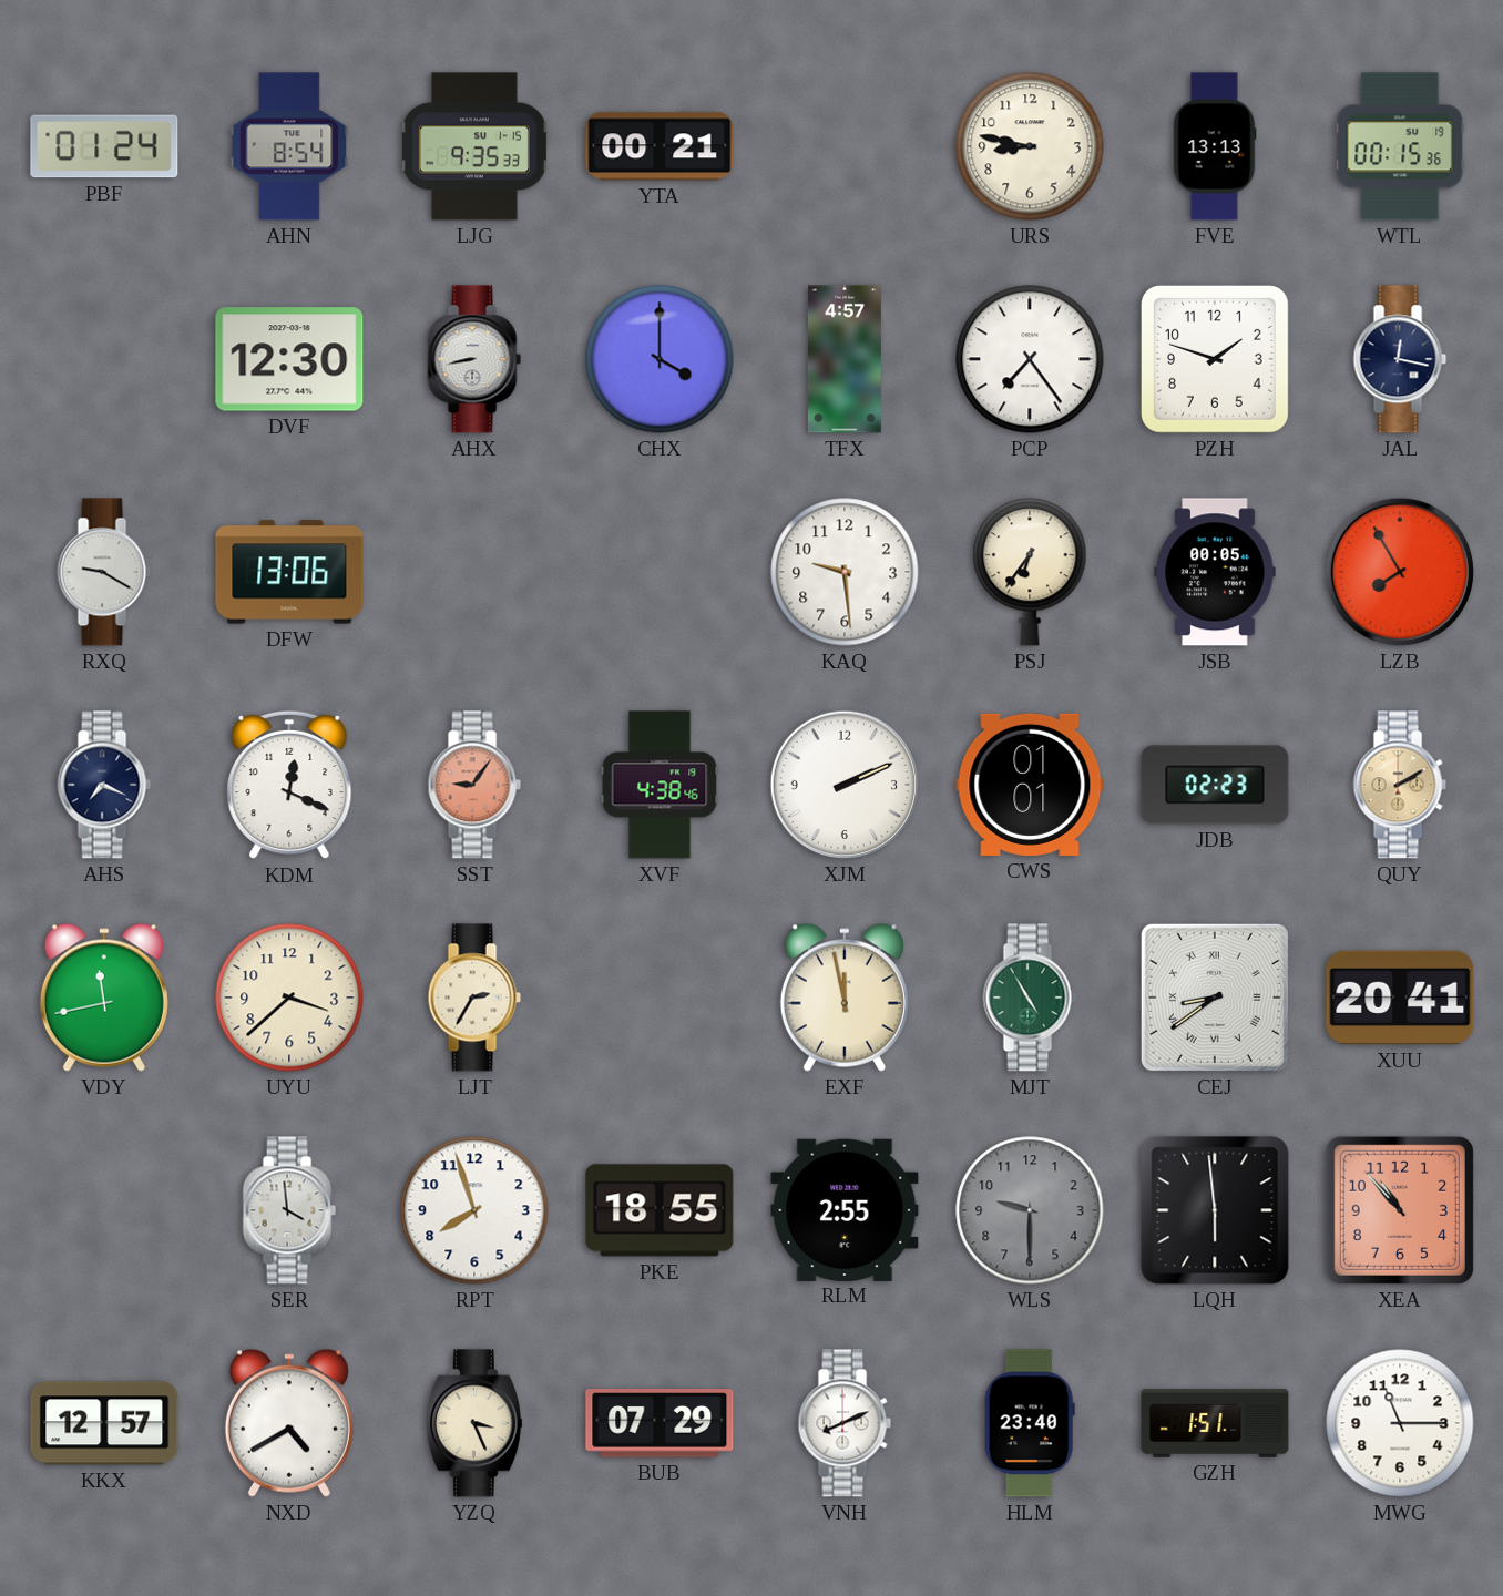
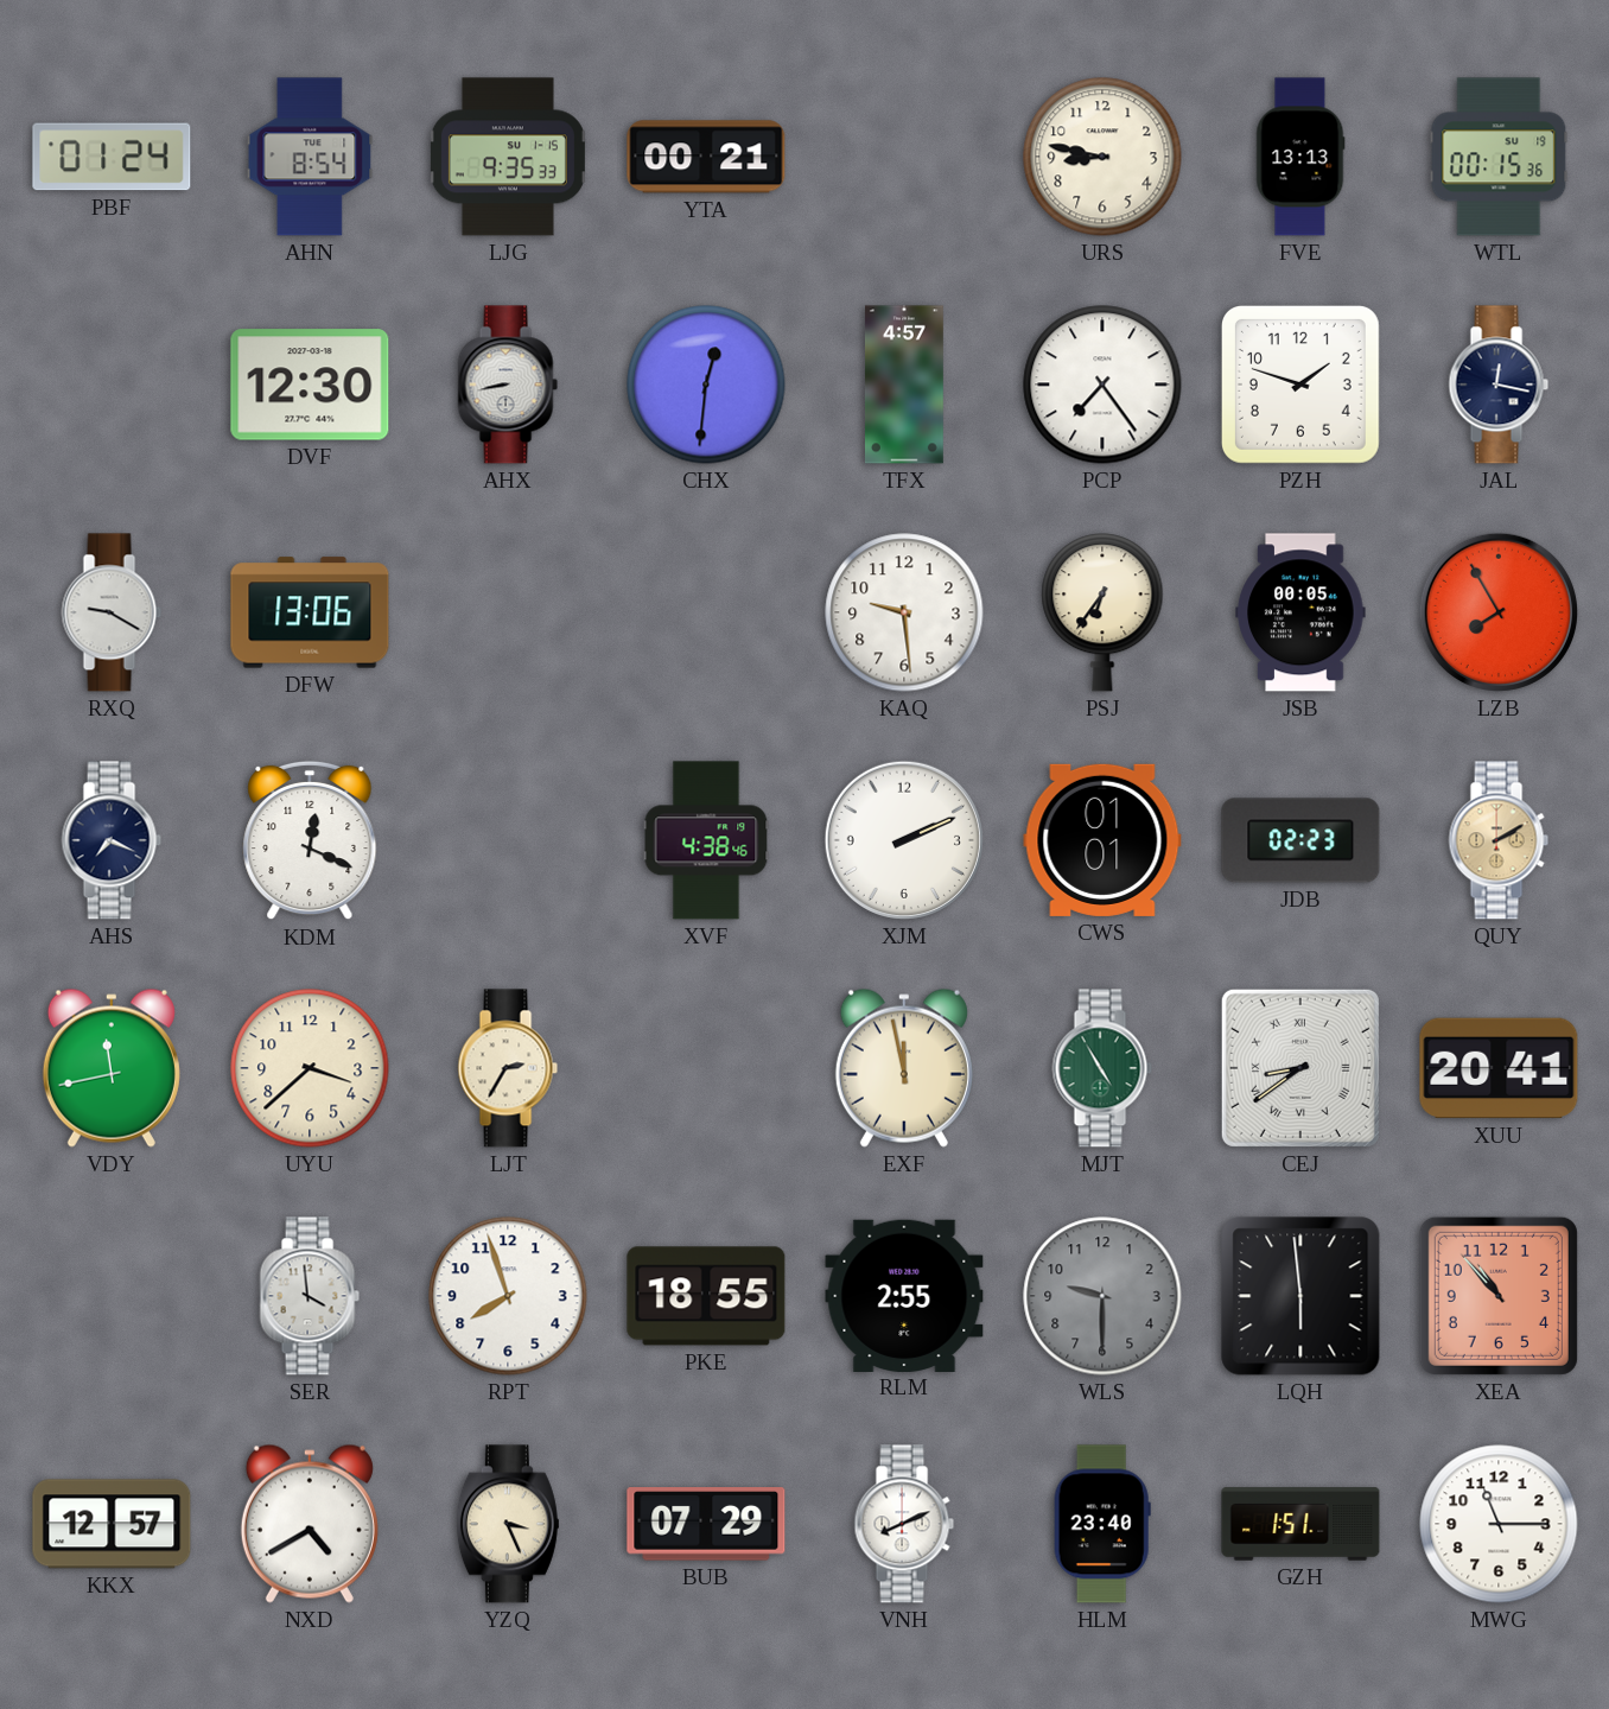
CHX: 4:00 -> 12:31 (706, 385)
SST: 9:06 -> none (474, 785)
